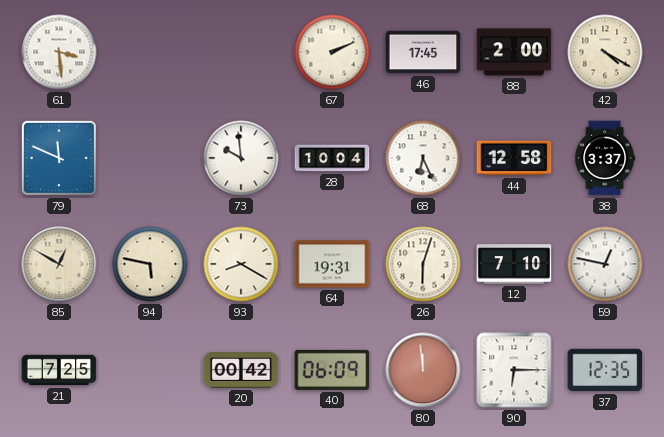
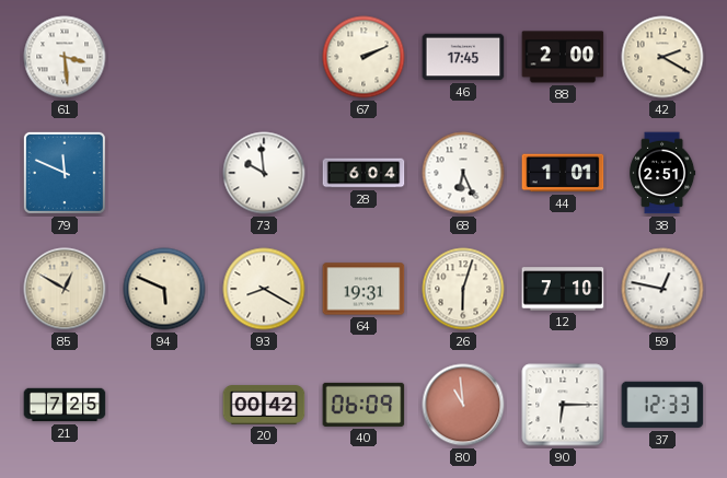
42: 4:20 -> 2:20 (662, 57)
28: 10:04 -> 6:04 (363, 173)
44: 12:58 -> 1:01 (563, 173)
38: 3:37 -> 2:51 (662, 173)
94: 5:47 -> 5:49 (164, 289)
80: 11:59 -> 10:59 (463, 405)
37: 12:35 -> 12:33 (662, 405)
